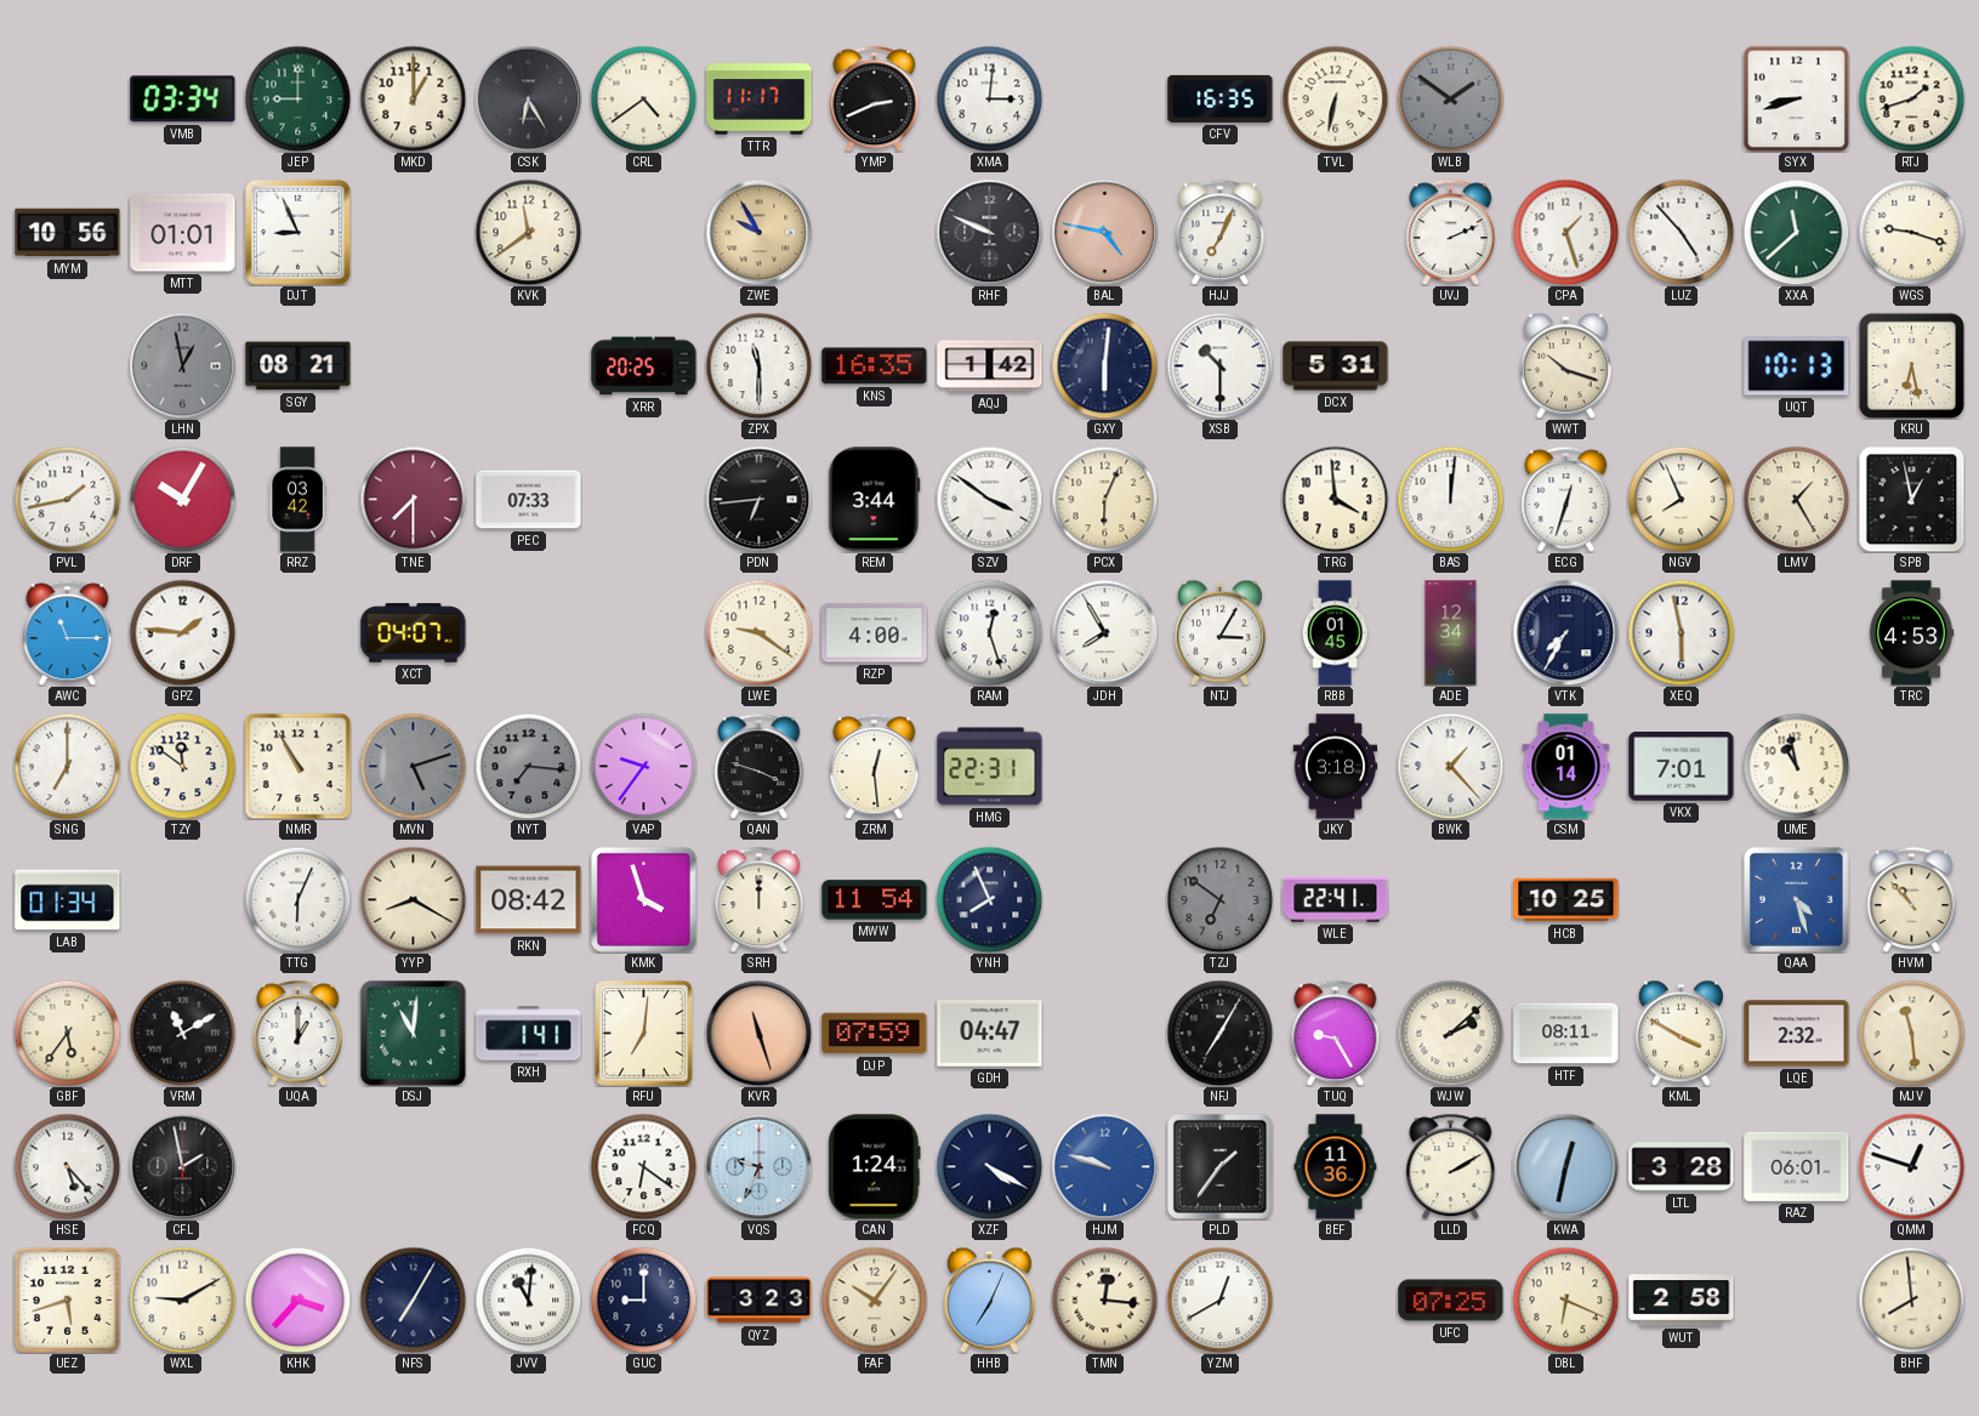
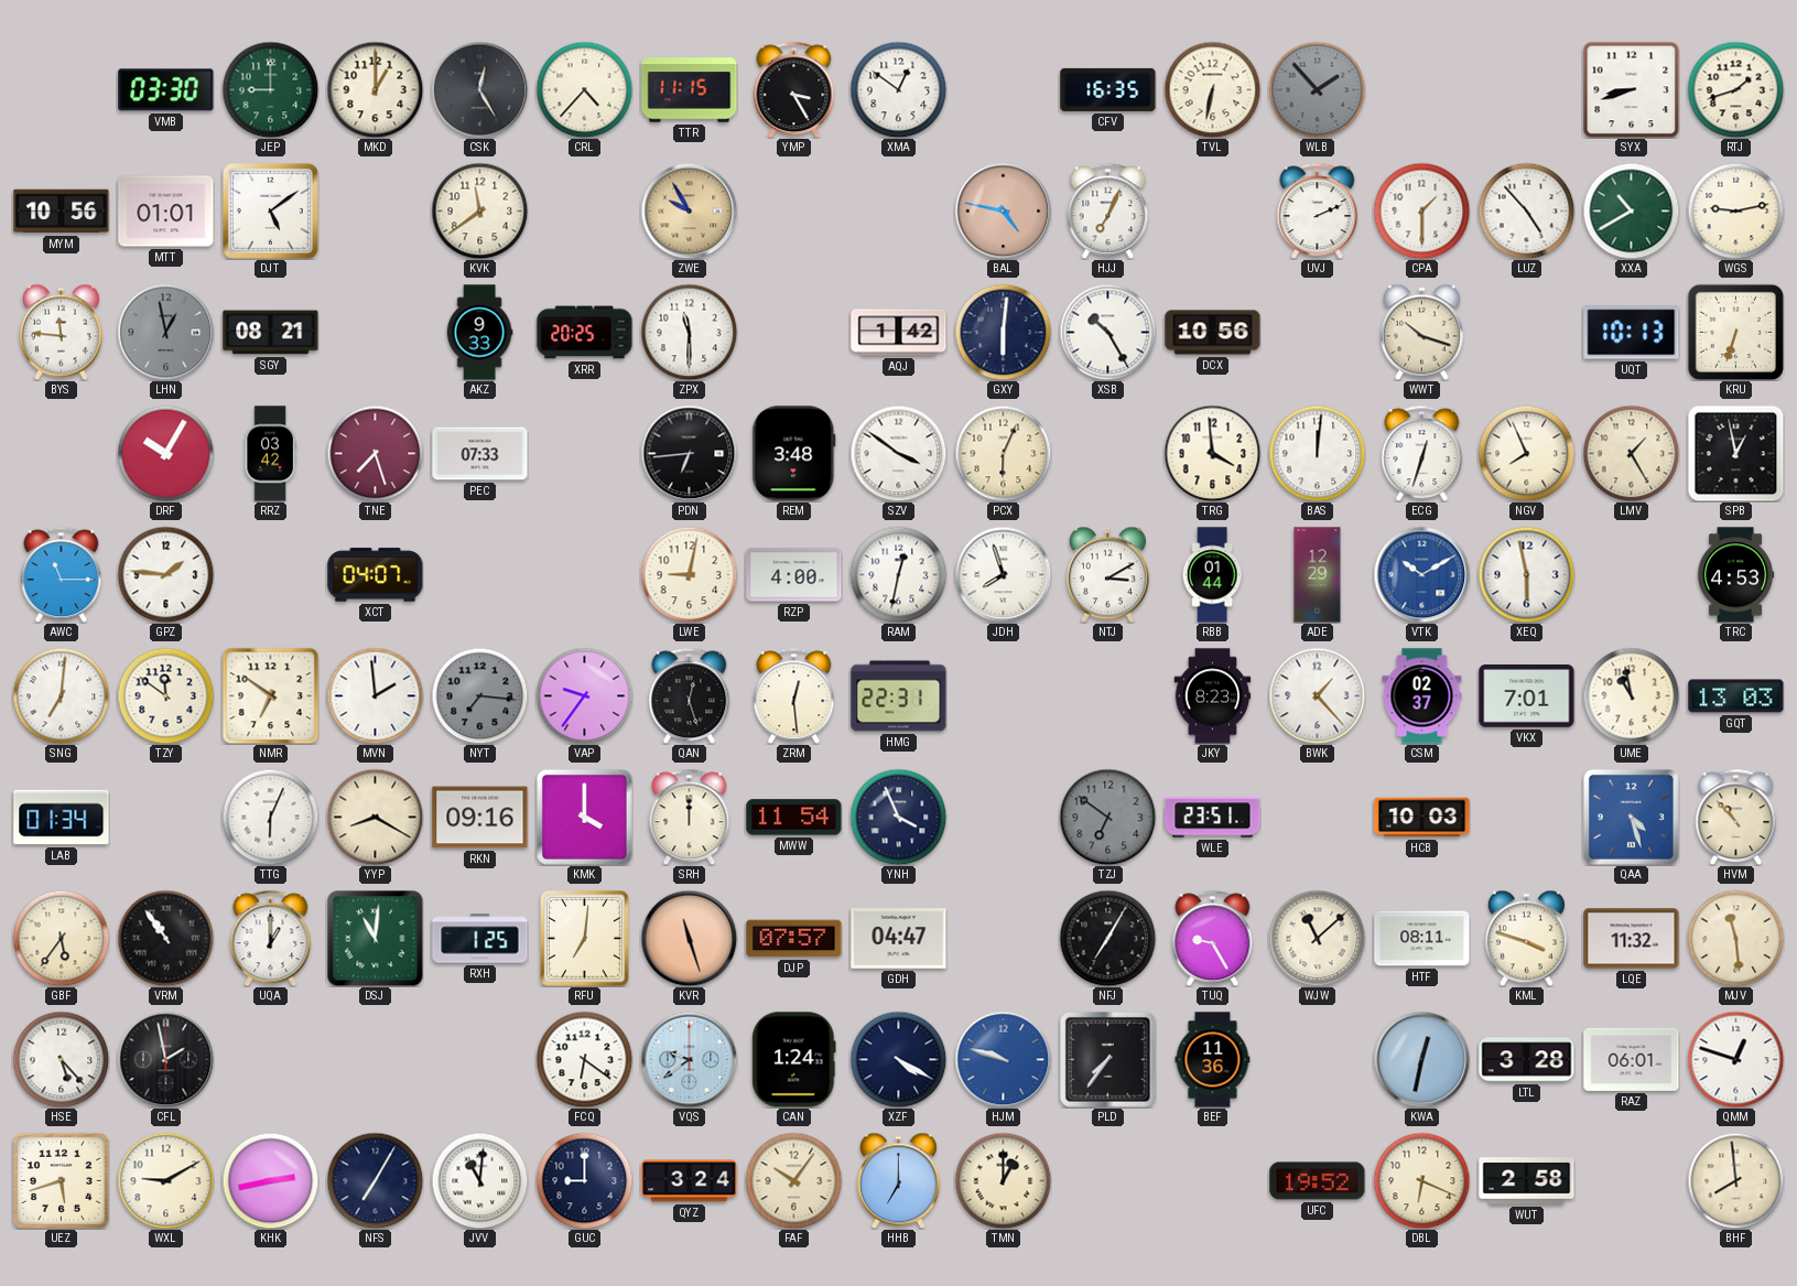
VMB: 03:34 -> 03:30 (166, 90)
CSK: 6:25 -> 12:25 (479, 89)
CRL: 4:39 -> 4:37 (584, 89)
TTR: 11:17 -> 11:15 (690, 90)
YMP: 2:41 -> 3:25 (794, 89)
XMA: 3:01 -> 12:51 (898, 89)
WLB: 1:51 -> 1:53 (1317, 89)
DJT: 8:56 -> 5:09 (270, 210)
RHF: 9:49 -> none (989, 232)
CPA: 1:27 -> 1:30 (1421, 210)
XXA: 11:38 -> 10:40 (1631, 210)
WGS: 9:18 -> 9:13 (1735, 210)
BYS: none -> 11:46 (61, 332)
AKZ: none -> 9:33 (479, 333)
KNS: 16:35 -> none (875, 366)
XSB: 10:30 -> 10:25 (1107, 332)
DCX: 5:31 -> 10:56 (1213, 333)
KRU: 6:28 -> 6:33 (1735, 332)
PVL: 1:43 -> none (67, 499)
TNE: 7:30 -> 7:27 (375, 453)
REM: 3:44 -> 3:48 (794, 454)
LWE: 9:21 -> 9:02 (689, 574)
RAM: 12:27 -> 12:32 (898, 574)
JDH: 7:55 -> 7:57 (1003, 574)
NTJ: 3:05 -> 3:10 (1107, 574)
RBB: 01:45 -> 01:44 (1212, 575)
ADE: 12:34 -> 12:29 (1318, 575)
VTK: 7:35 -> 10:10 (1421, 574)
VTK dial: navy -> blue (1421, 574)
SNG: 7:00 -> 7:01 (61, 695)
NMR: 10:55 -> 6:51 (270, 695)
MVN: 5:12 -> 1:59 (375, 695)
MVN dial: grey -> white (375, 695)
QAN: 3:48 -> 12:27 (690, 695)
JKY: 3:18 -> 8:23 (1213, 696)
CSM: 01:14 -> 02:37 (1422, 696)
GQT: none -> 13:03 (1736, 696)
RKN: 08:42 -> 09:16 (480, 818)
KMK: 3:57 -> 4:00 (584, 817)
YNH: 7:56 -> 3:56 (898, 817)
WLE: 22:41 -> 23:51 (1213, 818)
HCB: 10:25 -> 10:03 (1422, 818)
VRM: 11:10 -> 10:54 (165, 938)
RXH: 1:41 -> 1:25 (480, 939)
DJP: 07:59 -> 07:57 (794, 939)
WJW: 2:08 -> 11:08 (1317, 938)
KML: 3:50 -> 3:48 (1526, 938)
LQE: 2:32 -> 11:32 (1632, 939)
VQS: 9:34 -> 9:39 (689, 1059)
PLD: 1:36 -> 7:36 (1107, 1059)
LLD: 2:10 -> none (1451, 1166)
KHK: 3:37 -> 2:43 (270, 1180)
QYZ: 3:23 -> 3:24 (690, 1181)
HHB: 7:04 -> 7:00 (898, 1180)
TMN: 12:16 -> 1:00 (1003, 1180)
YZM: 12:40 -> none (1219, 1300)
UFC: 07:25 -> 19:52 (1318, 1181)
